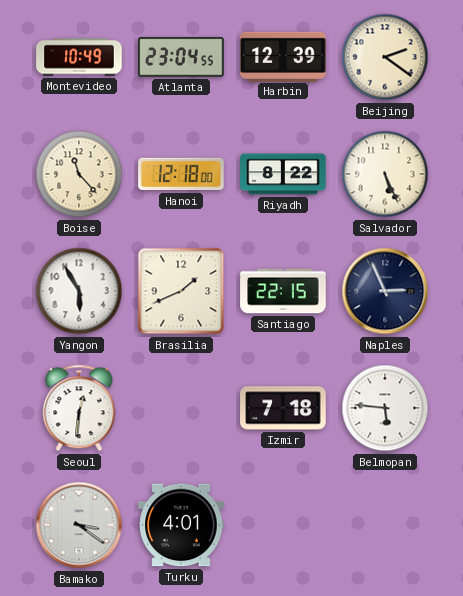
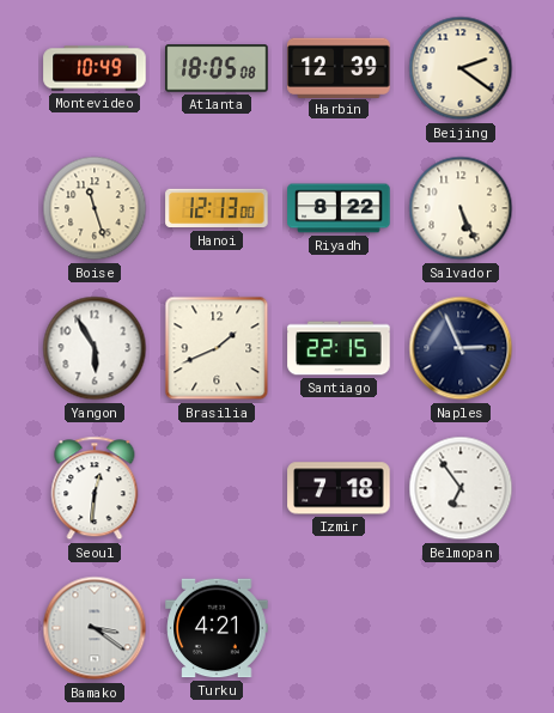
Atlanta: 23:04 -> 18:05 (217, 68)
Boise: 11:23 -> 11:27 (95, 208)
Hanoi: 12:18 -> 12:13 (217, 208)
Belmopan: 5:46 -> 6:54 (461, 488)
Turku: 4:01 -> 4:21 (217, 628)
